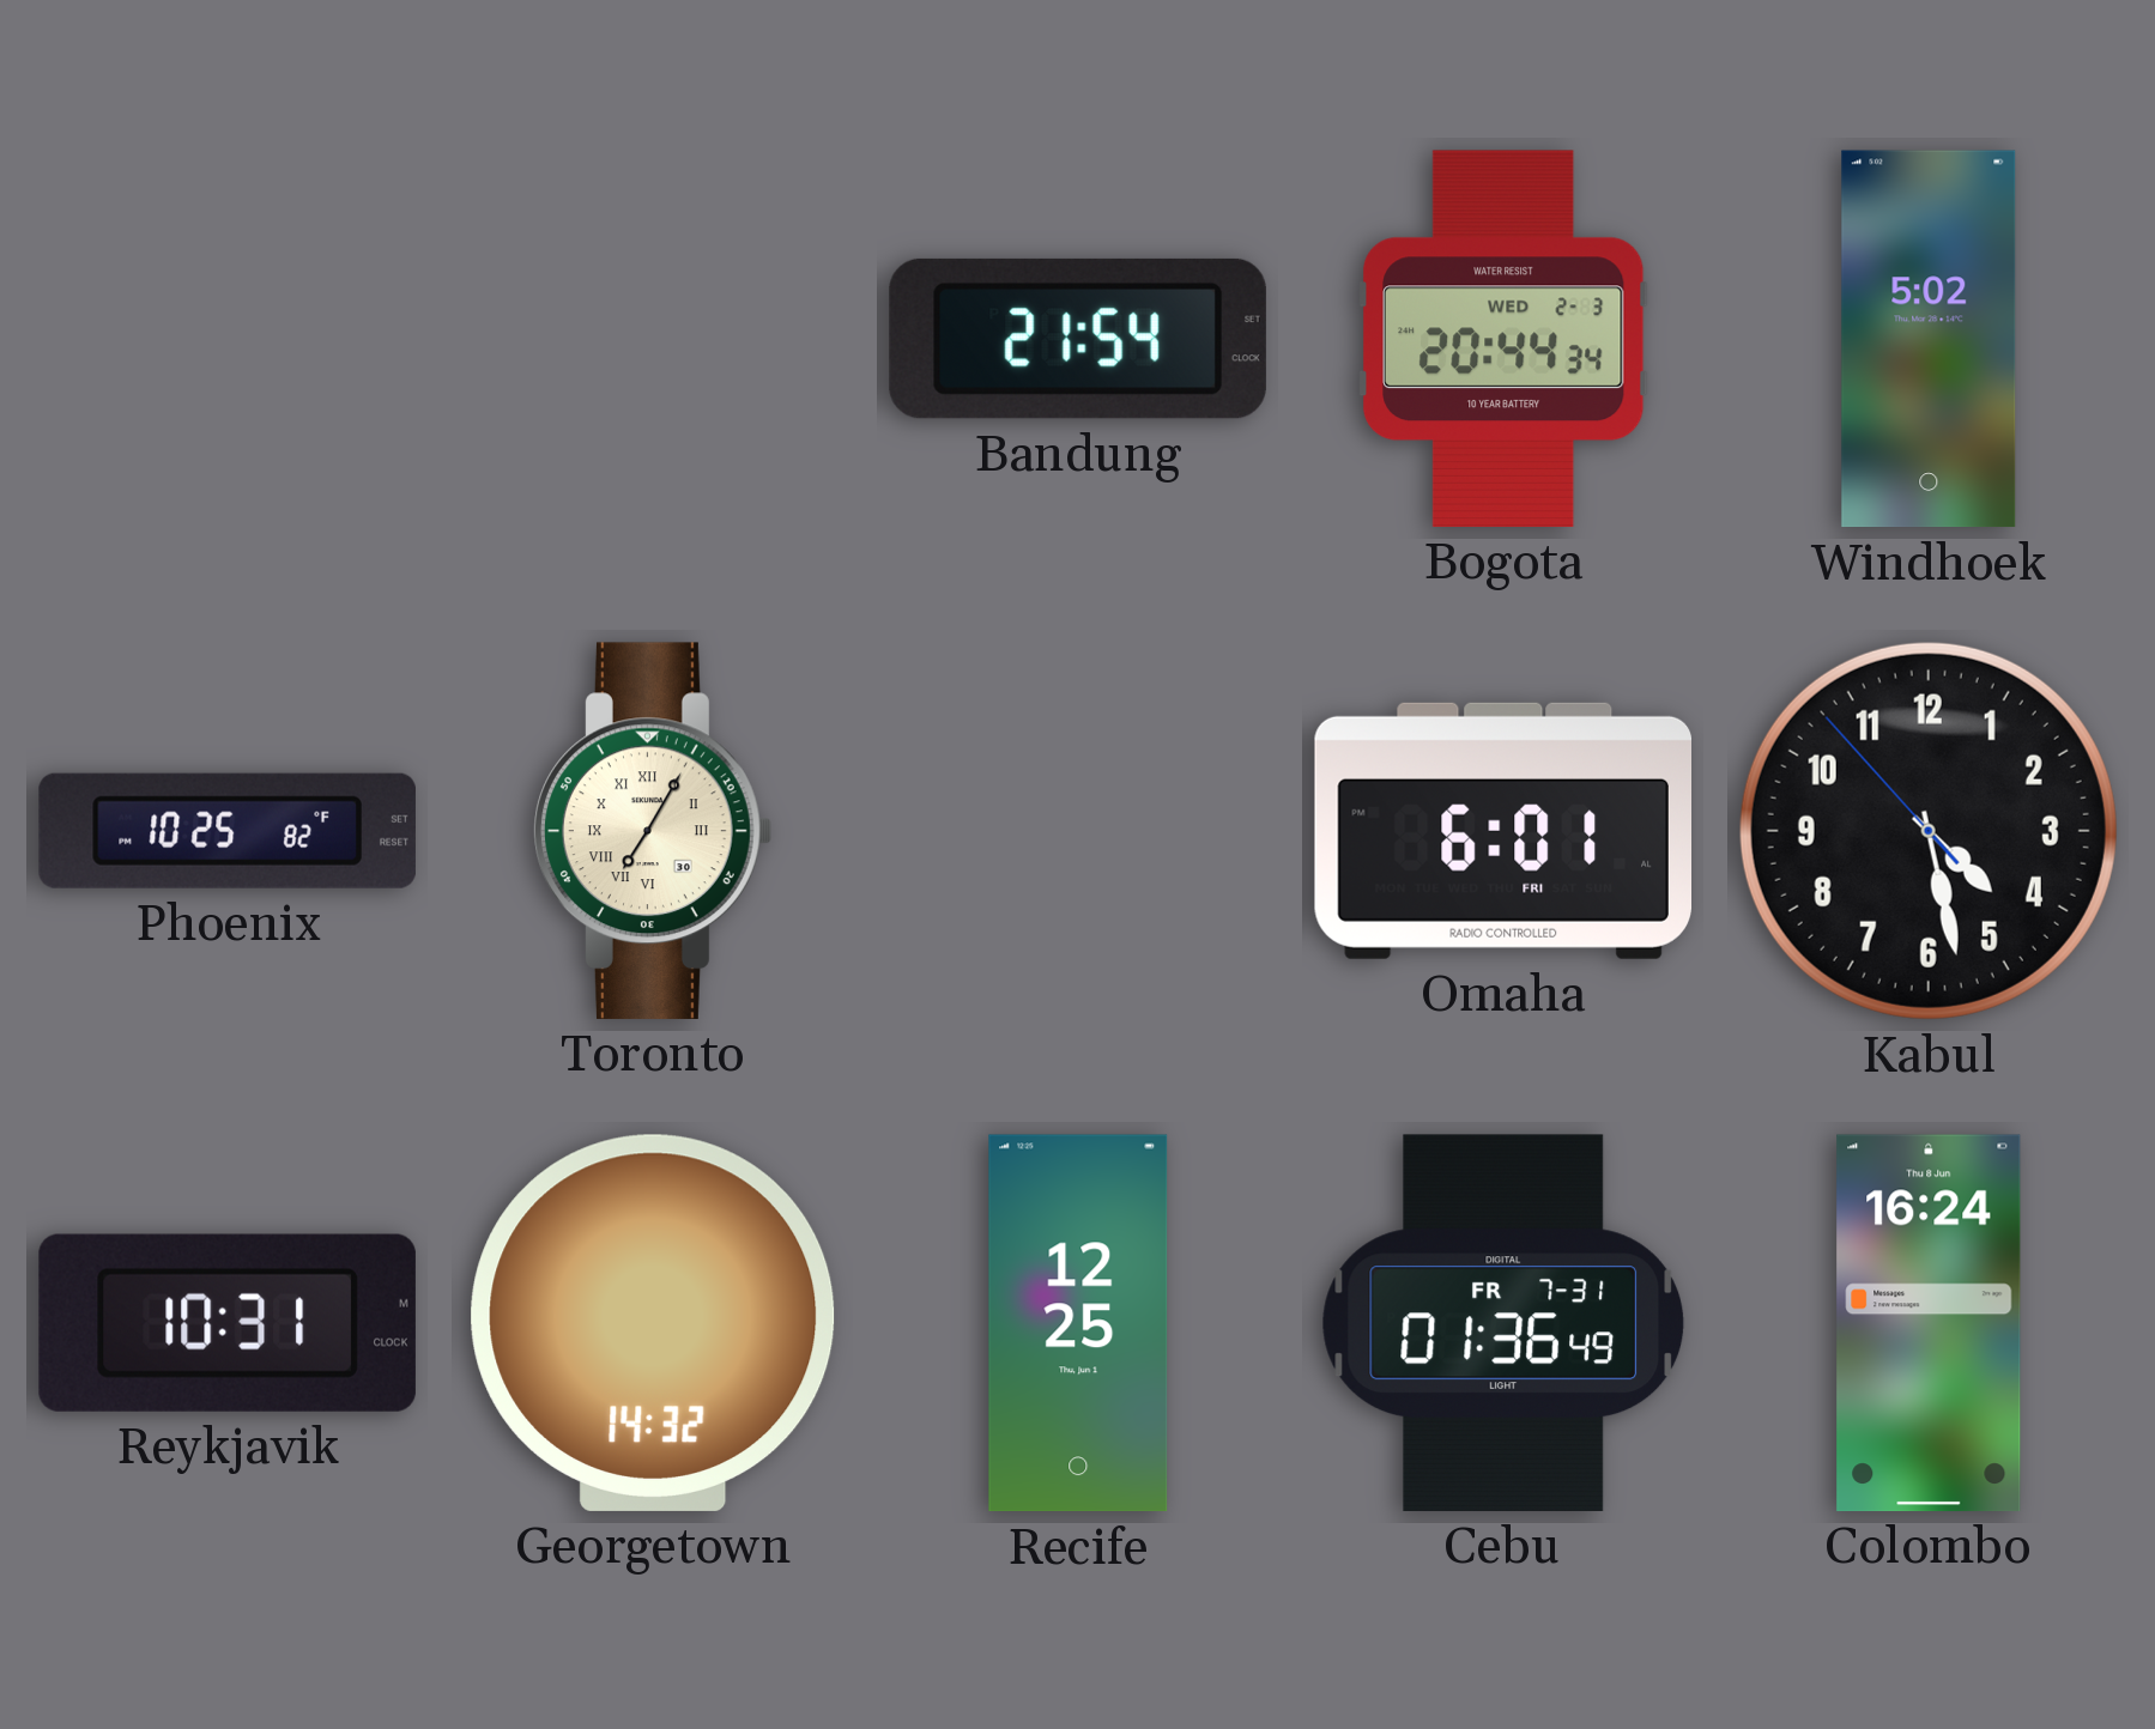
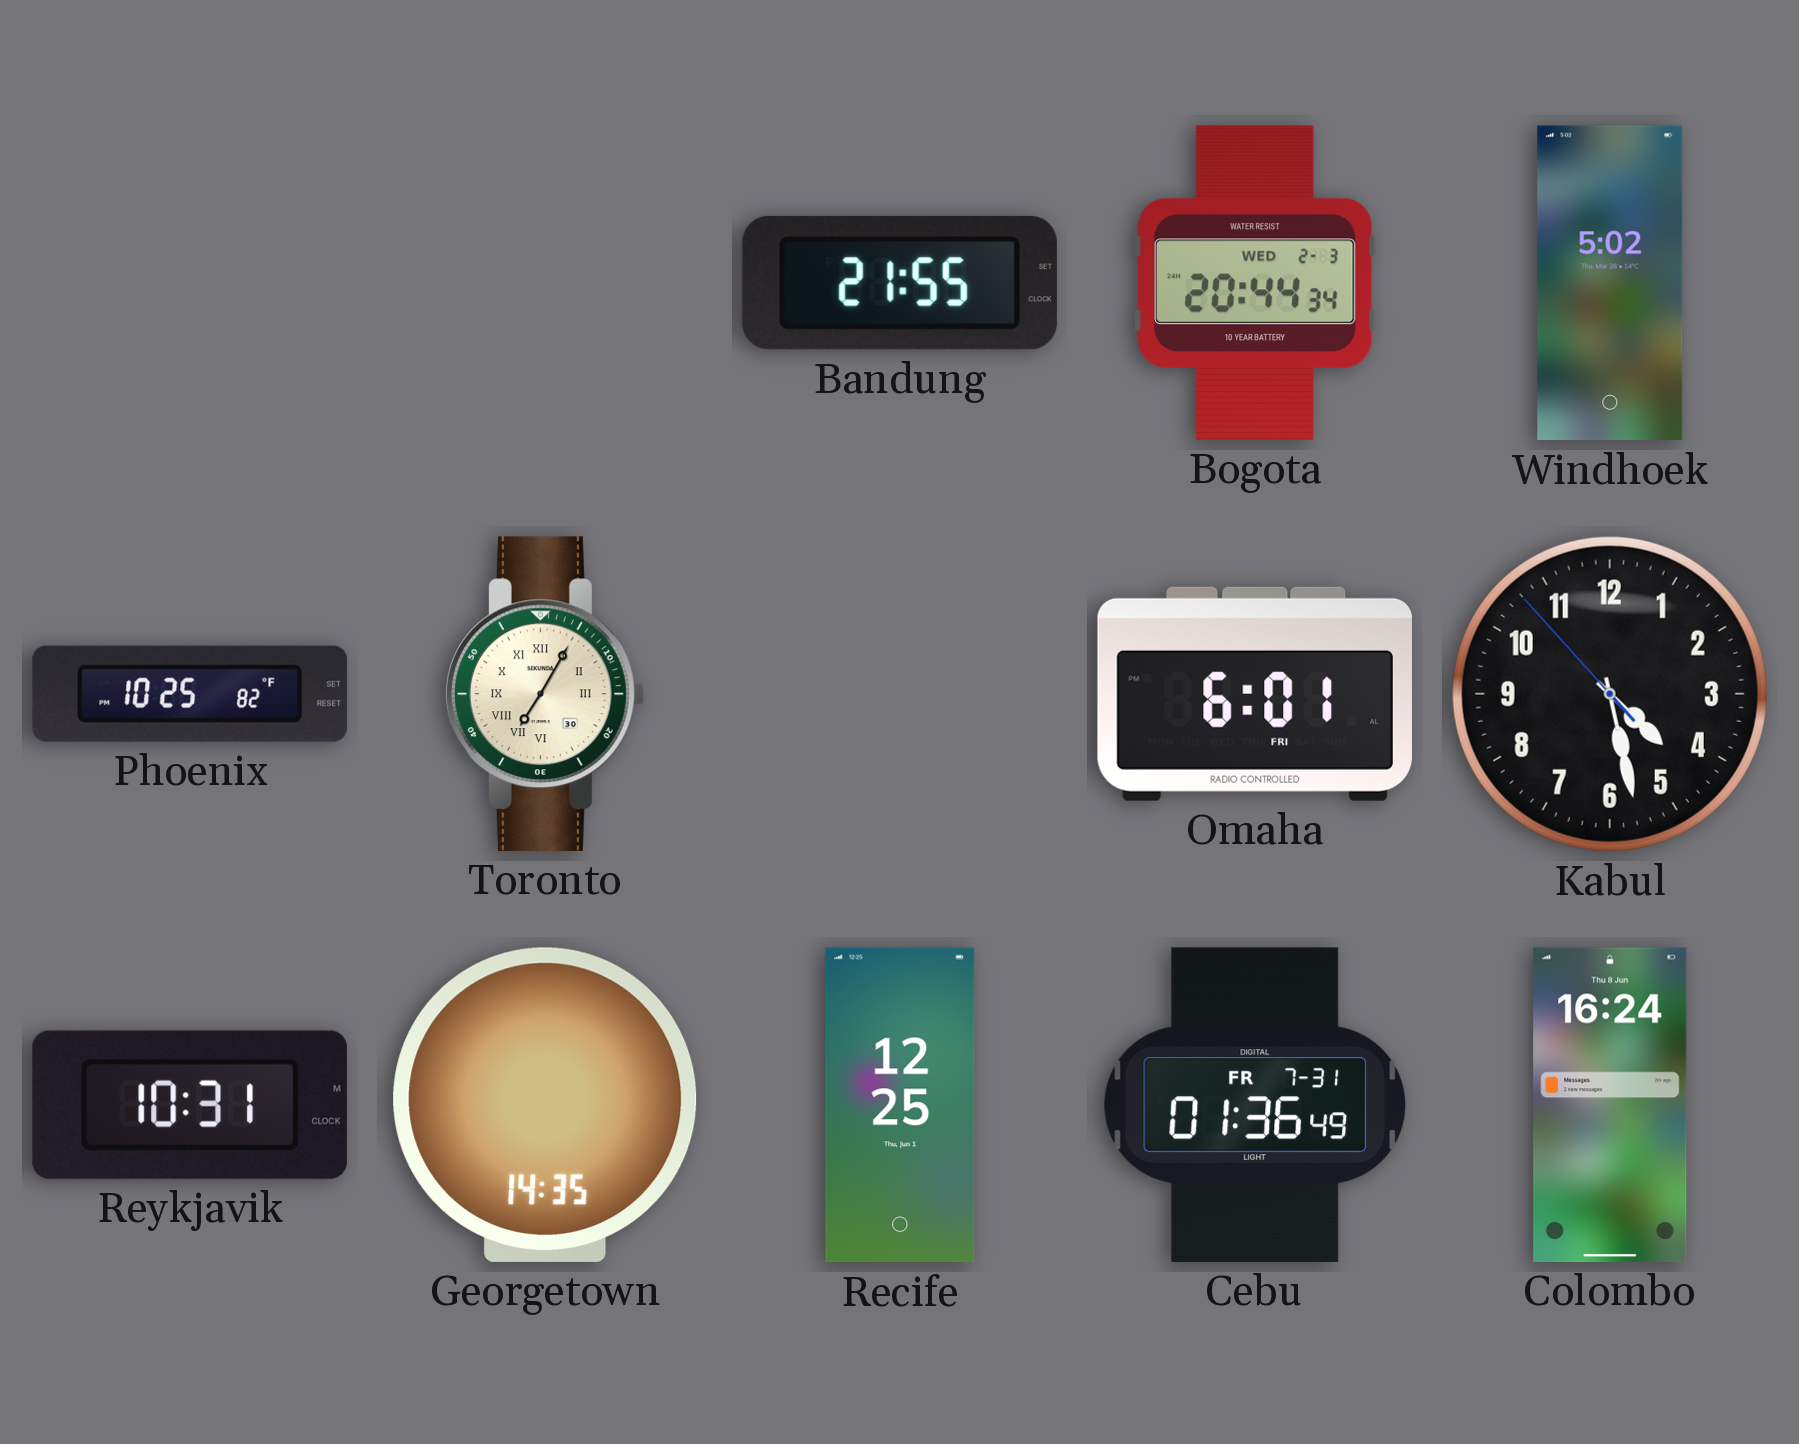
Bandung: 21:54 -> 21:55 (900, 283)
Georgetown: 14:32 -> 14:35 (545, 1105)
